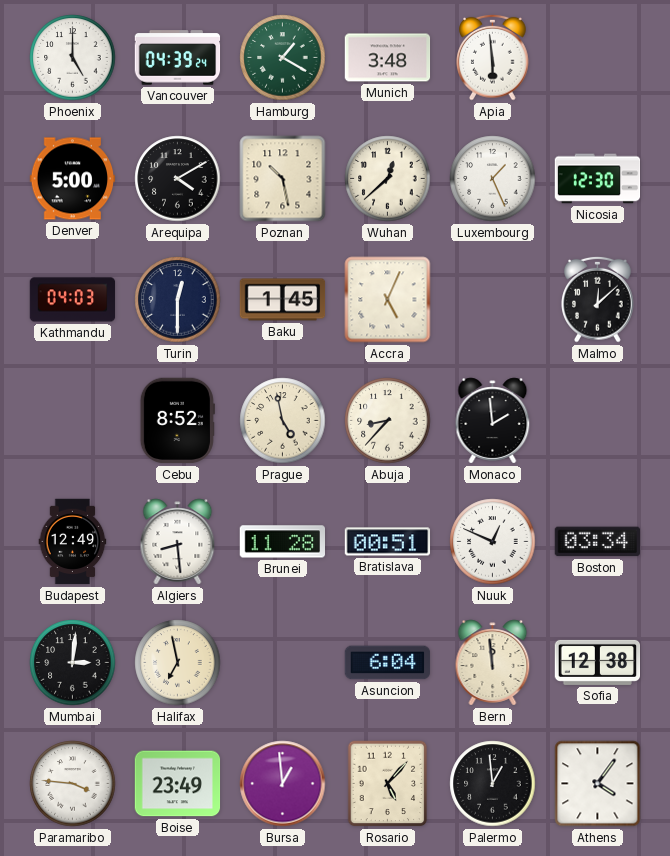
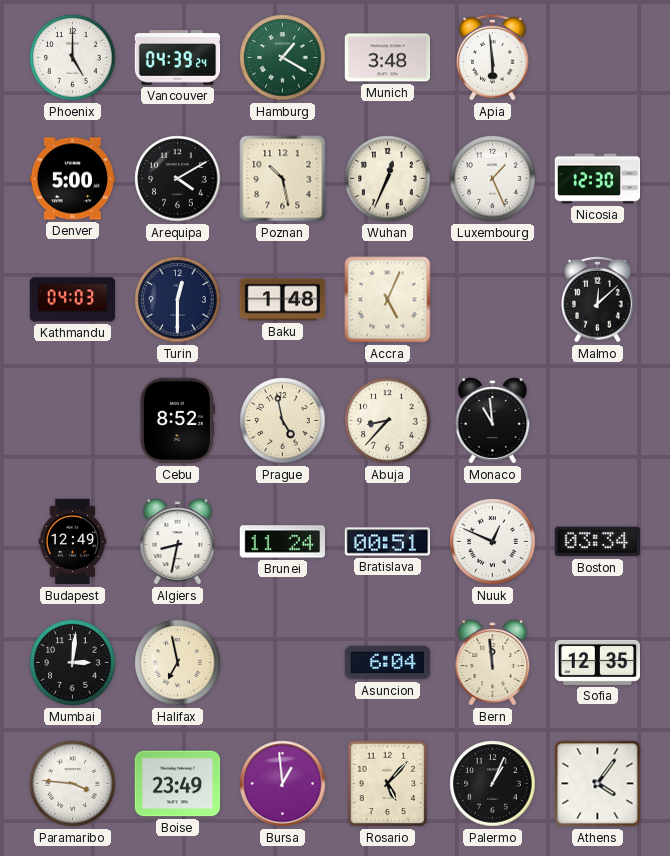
Wuhan: 12:38 -> 12:34 (388, 179)
Baku: 1:45 -> 1:48 (283, 300)
Monaco: 1:59 -> 10:59 (493, 421)
Algiers: 8:29 -> 8:32 (178, 542)
Brunei: 11:28 -> 11:24 (282, 542)
Sofia: 12:38 -> 12:35 (598, 662)
Palermo: 12:59 -> 1:04 (493, 784)
